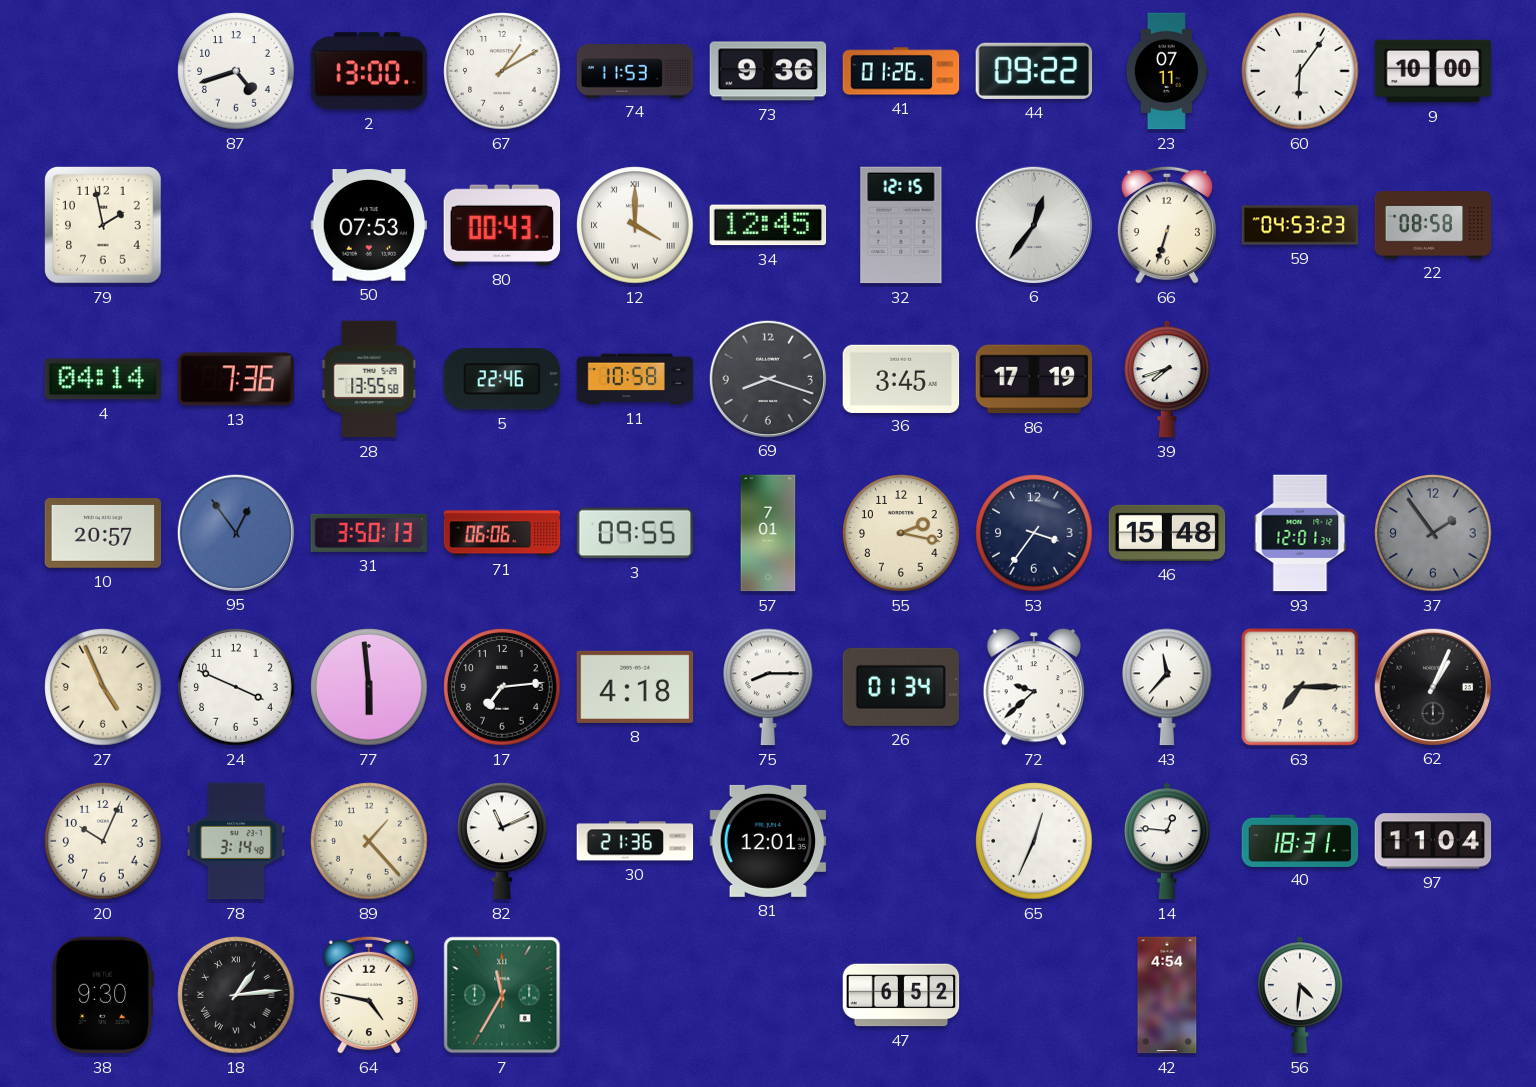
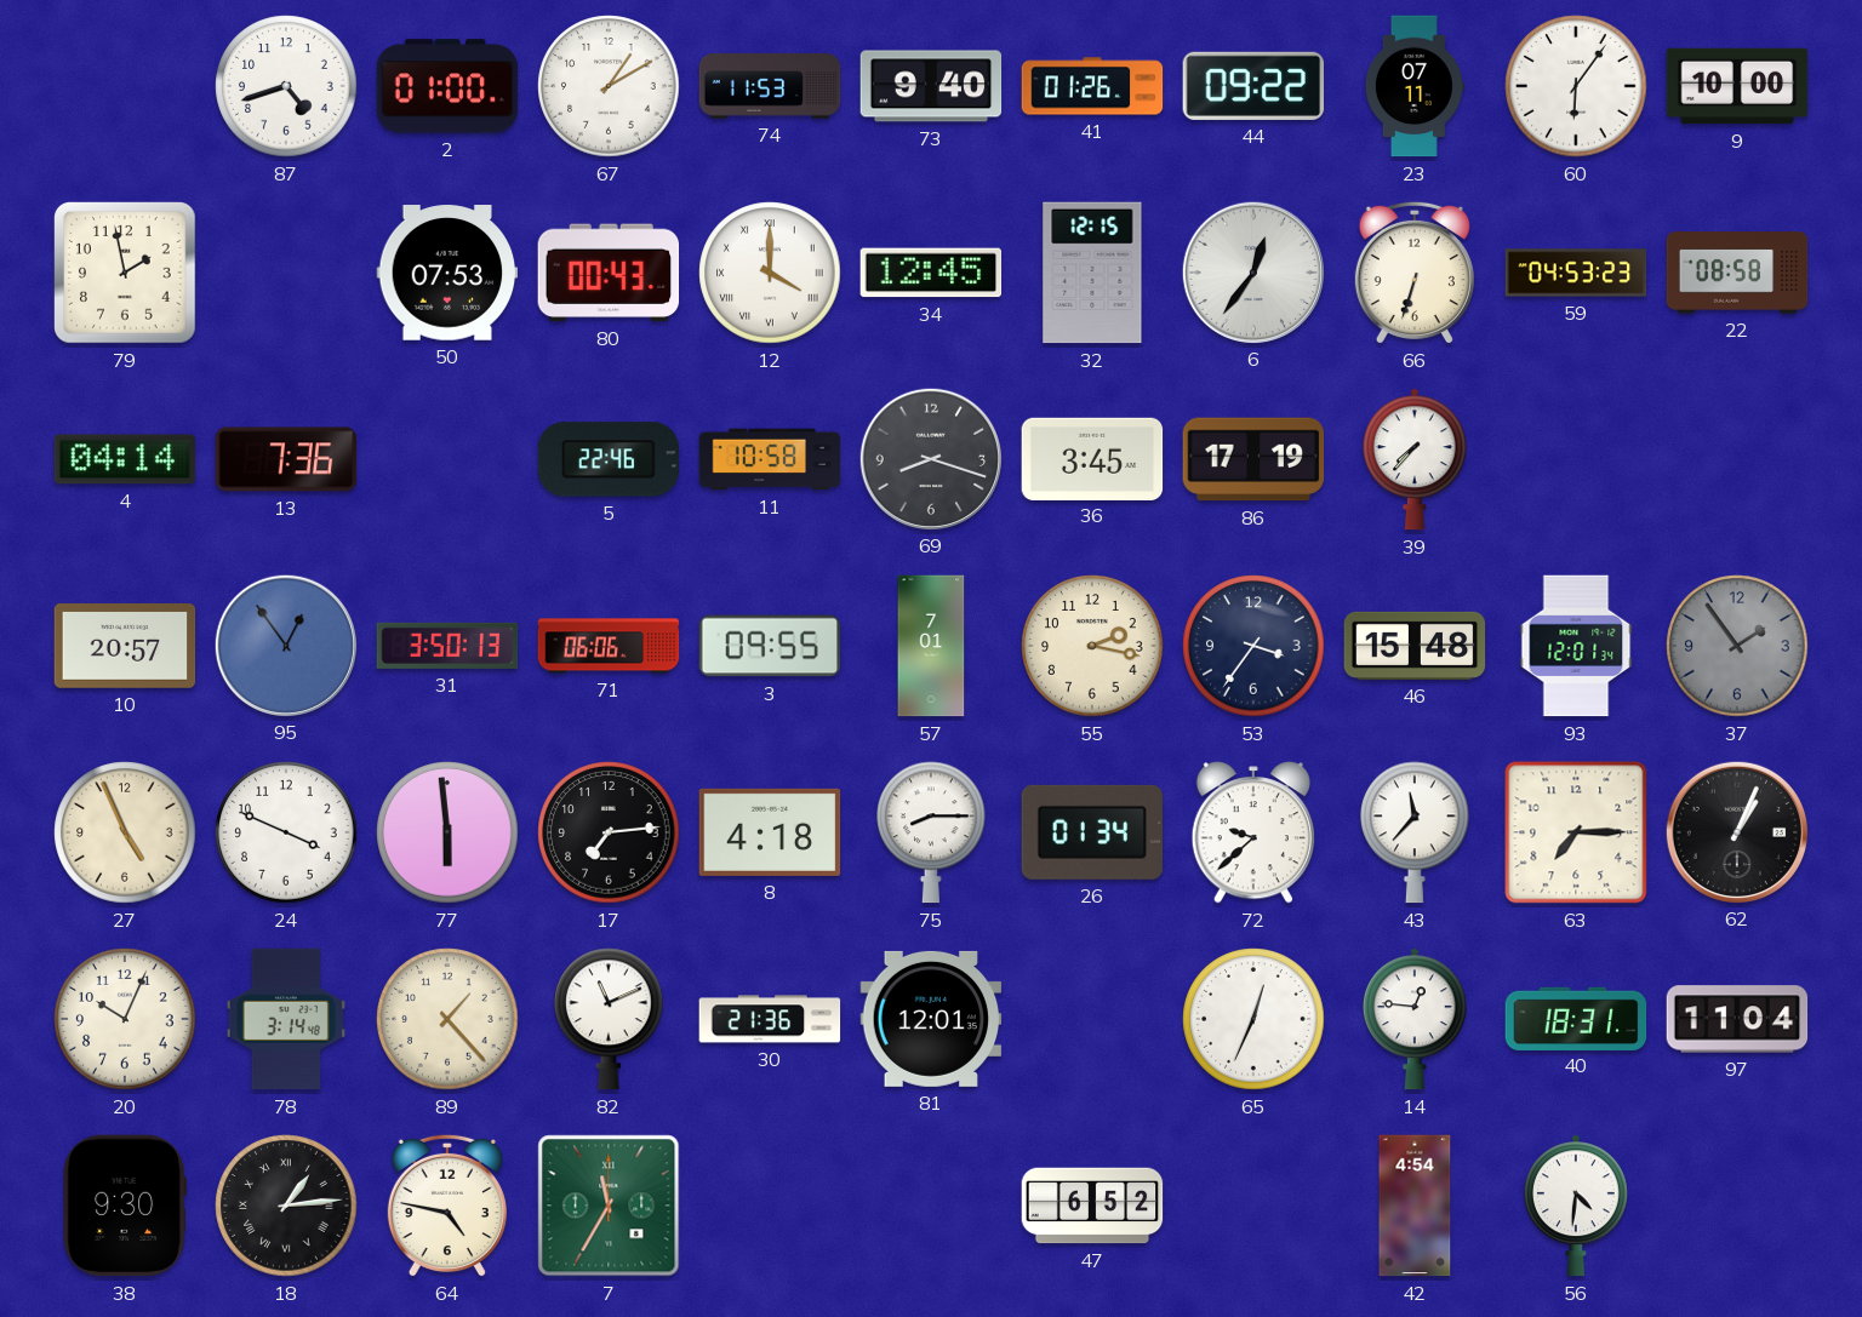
2: 13:00 -> 01:00 (447, 86)
73: 9:36 -> 9:40 (931, 86)
28: 13:55 -> none (369, 379)
39: 7:42 -> 7:37 (1415, 459)
